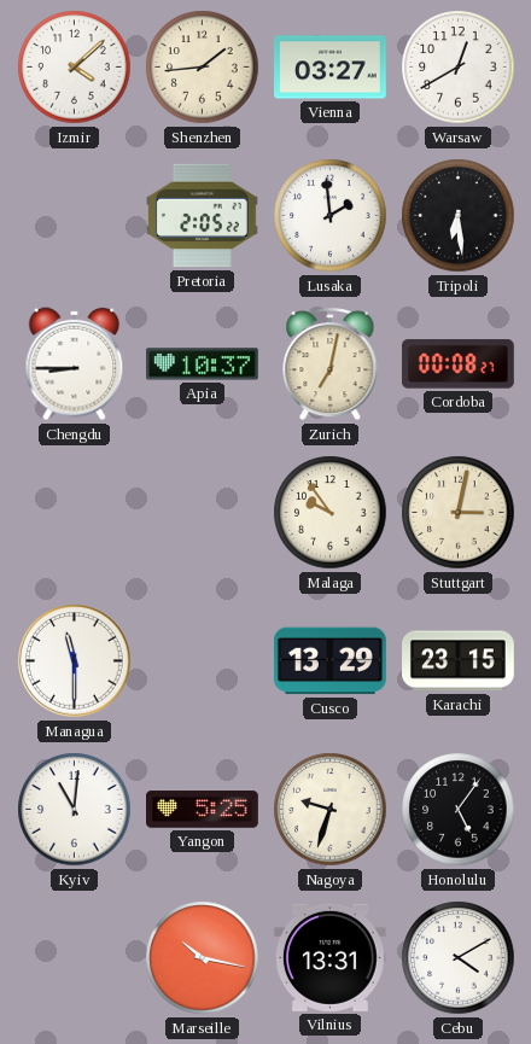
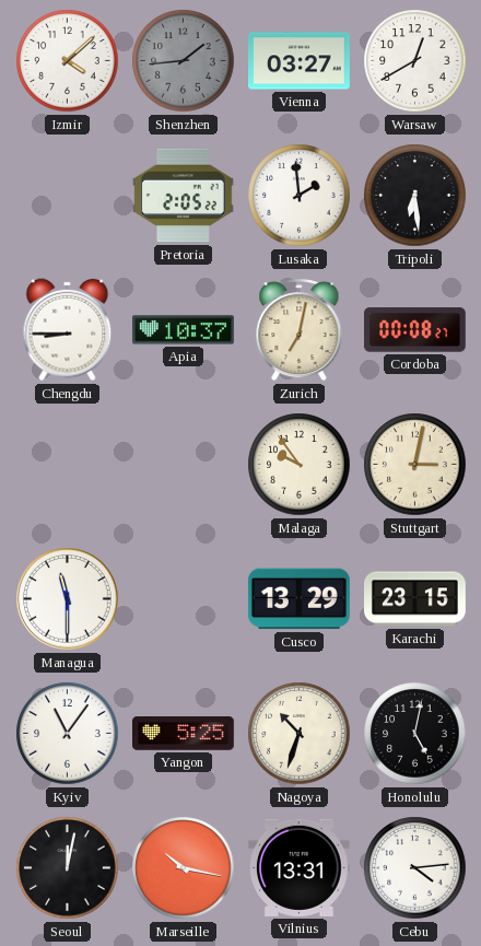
Shenzhen dial: cream -> grey (184, 61)
Kyiv: 11:01 -> 11:06 (68, 734)
Nagoya: 9:33 -> 10:33 (300, 734)
Honolulu: 5:06 -> 5:02 (415, 734)
Seoul: none -> 12:02 (68, 868)
Cebu: 4:10 -> 4:14 (415, 868)
